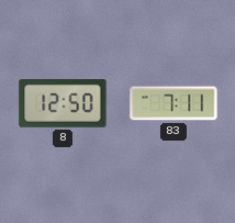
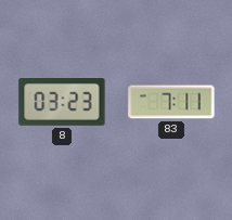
8: 12:50 -> 03:23 (62, 103)
